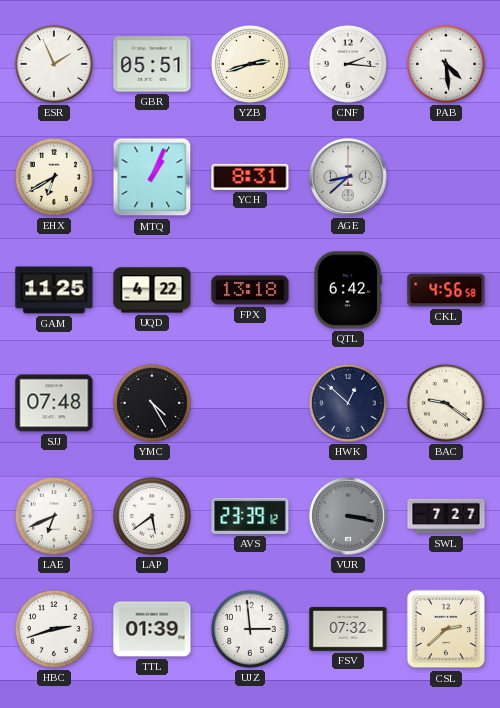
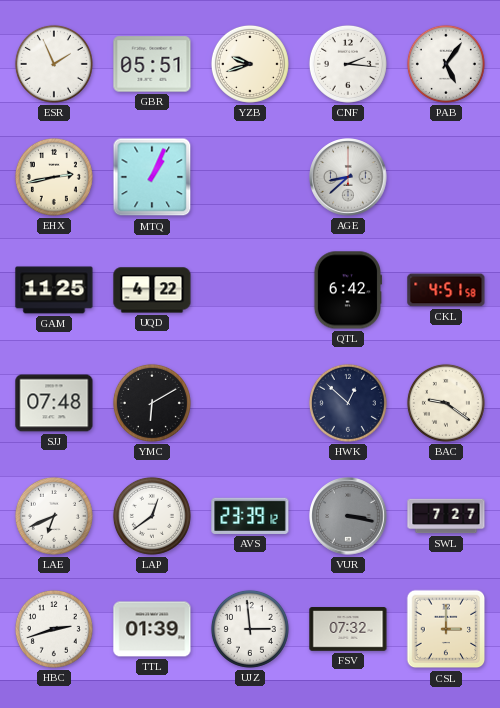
YZB: 2:42 -> 9:42 (250, 64)
PAB: 4:29 -> 5:06 (446, 64)
EHX: 6:40 -> 2:43 (54, 177)
YCH: 8:31 -> none (250, 177)
FPX: 13:18 -> none (250, 290)
CKL: 4:56 -> 4:51 (446, 290)
YMC: 4:25 -> 6:10 (152, 403)
LAP: 5:39 -> 12:39 (152, 516)
CSL: 2:38 -> 3:00 (446, 629)
